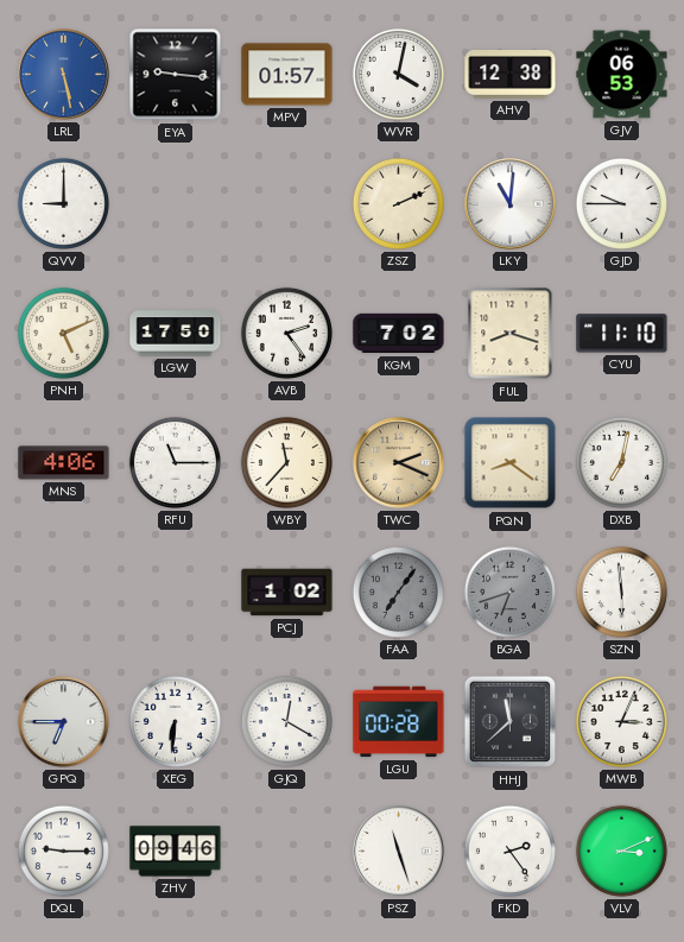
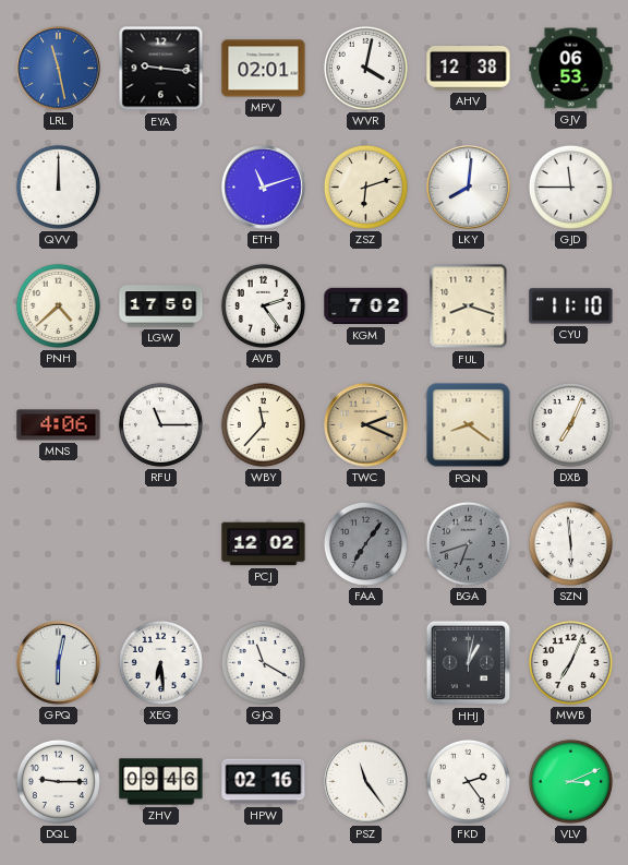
LRL: 5:28 -> 11:28 (59, 69)
MPV: 01:57 -> 02:01 (264, 69)
QVV: 9:00 -> 12:00 (58, 187)
ETH: none -> 11:12 (264, 188)
ZSZ: 2:11 -> 6:12 (365, 187)
LKY: 11:01 -> 8:01 (469, 188)
GJD: 9:45 -> 11:45 (570, 187)
PNH: 5:11 -> 4:38 (58, 305)
DXB: 7:02 -> 7:04 (570, 424)
PCJ: 1:02 -> 12:02 (264, 544)
GPQ: 6:45 -> 6:02 (59, 663)
XEG: 6:31 -> 6:29 (160, 662)
GJQ: 12:20 -> 11:20 (263, 662)
LGU: 00:28 -> none (399, 722)
HHJ: 11:38 -> 1:02 (469, 663)
MWB: 3:04 -> 7:04 (570, 662)
HPW: none -> 02:16 (264, 782)
PSZ: 11:27 -> 11:24 (366, 782)
